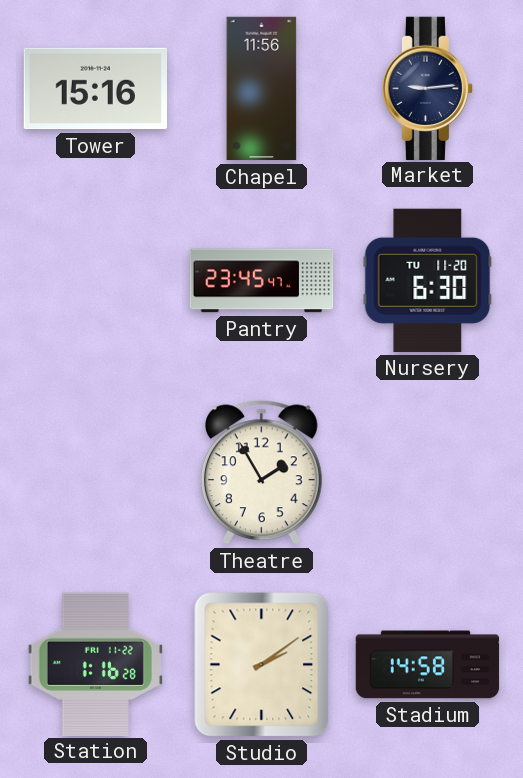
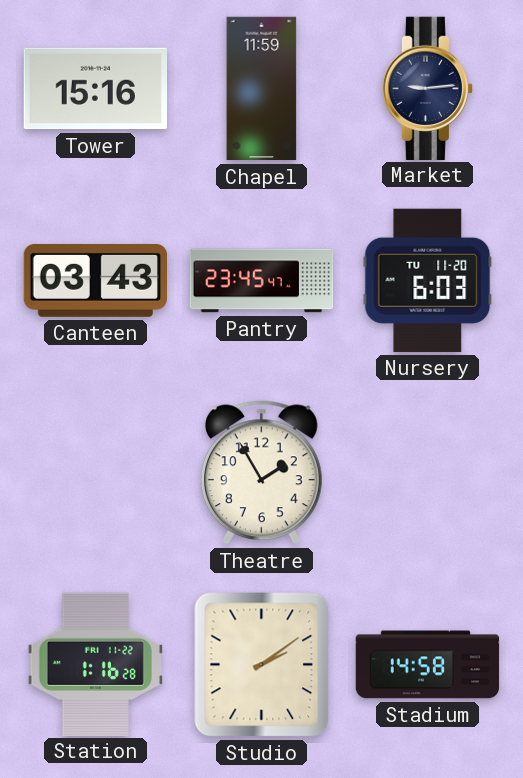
Chapel: 11:56 -> 11:59 (262, 89)
Canteen: none -> 03:43 (95, 280)
Nursery: 6:30 -> 6:03 (428, 280)
